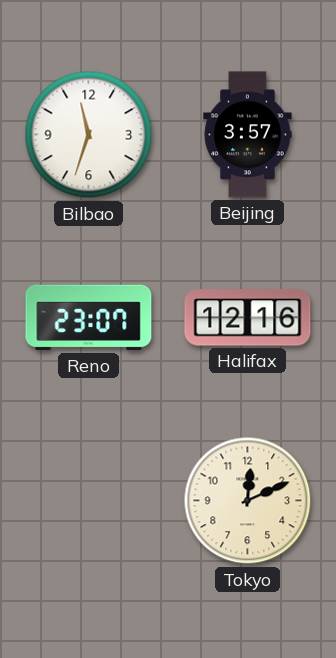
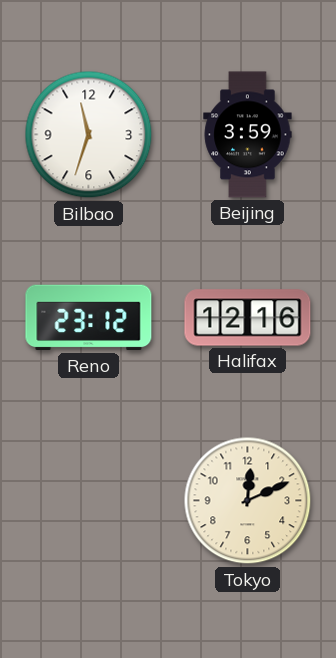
Beijing: 3:57 -> 3:59 (248, 135)
Reno: 23:07 -> 23:12 (89, 318)
